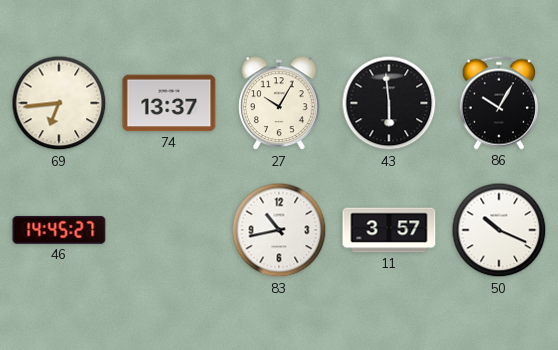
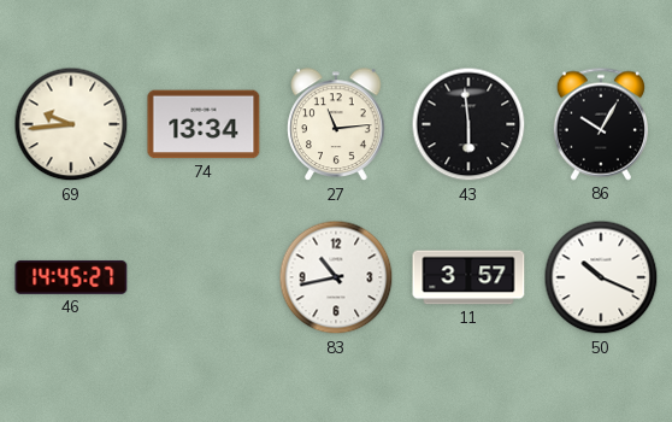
69: 6:44 -> 9:44 (71, 124)
74: 13:37 -> 13:34 (204, 124)
27: 10:05 -> 11:14 (336, 125)
